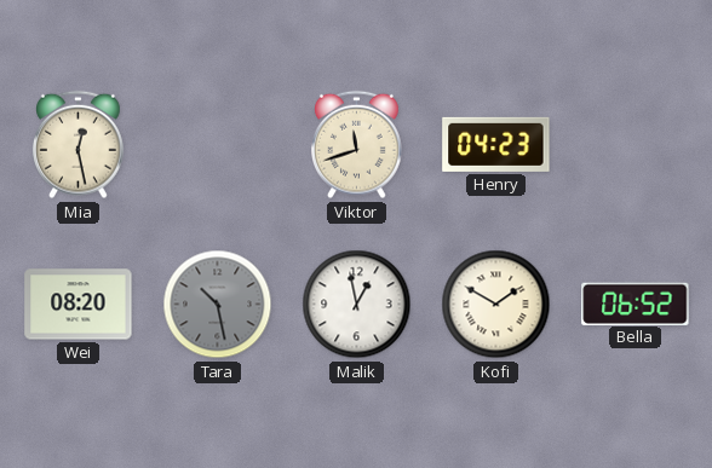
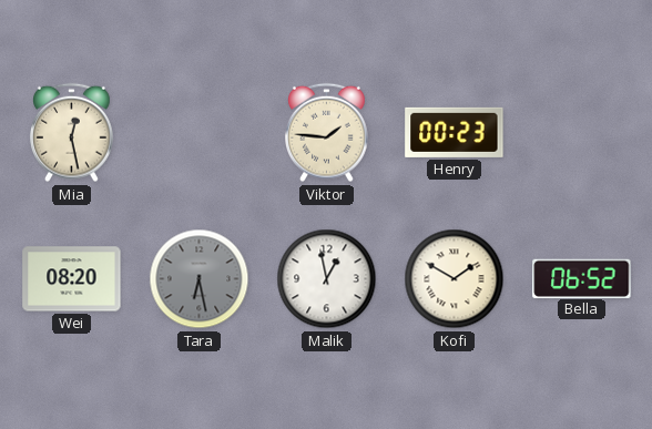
Viktor: 11:42 -> 1:46 (327, 133)
Henry: 04:23 -> 00:23 (455, 132)
Tara: 10:28 -> 6:28 (200, 279)
